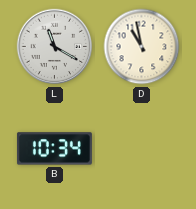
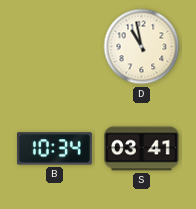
L: 11:20 -> none (55, 47)
S: none -> 03:41 (141, 149)
